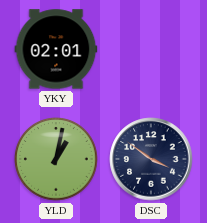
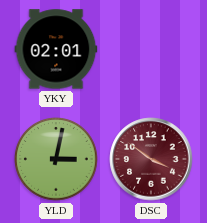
YLD: 1:02 -> 3:02 (56, 159)
DSC dial: navy -> burgundy (151, 159)
